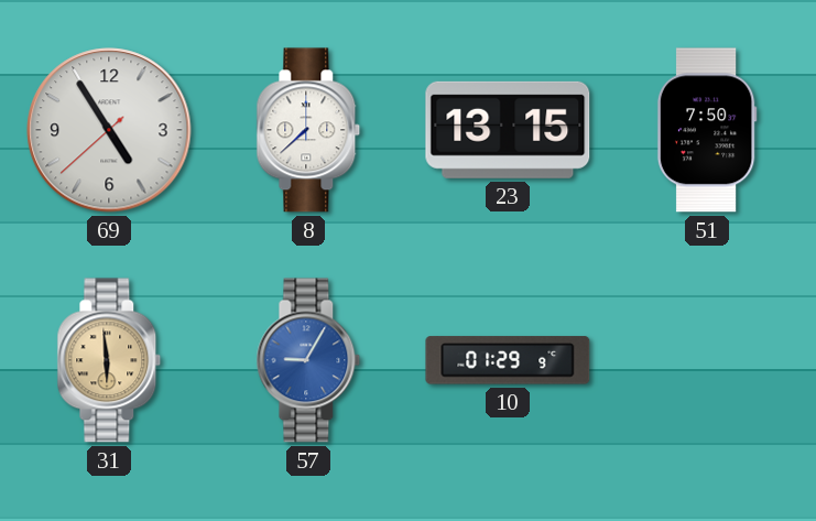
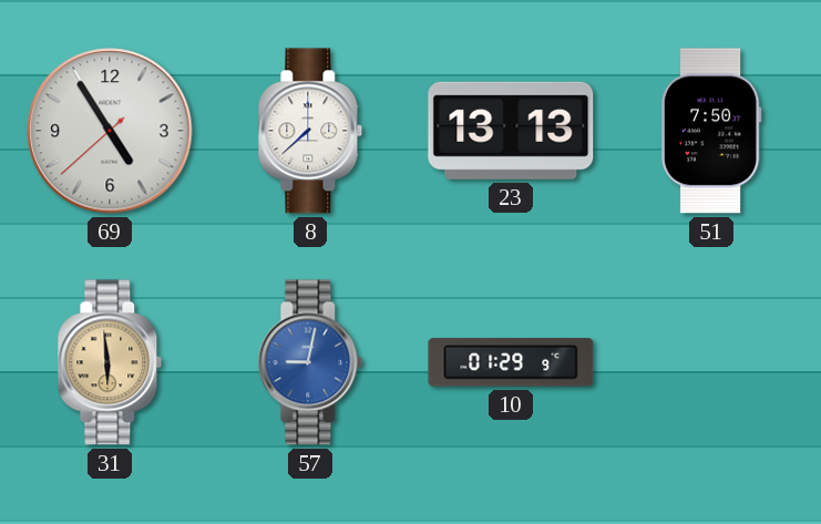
23: 13:15 -> 13:13 (511, 131)
57: 9:05 -> 9:02 (310, 362)
